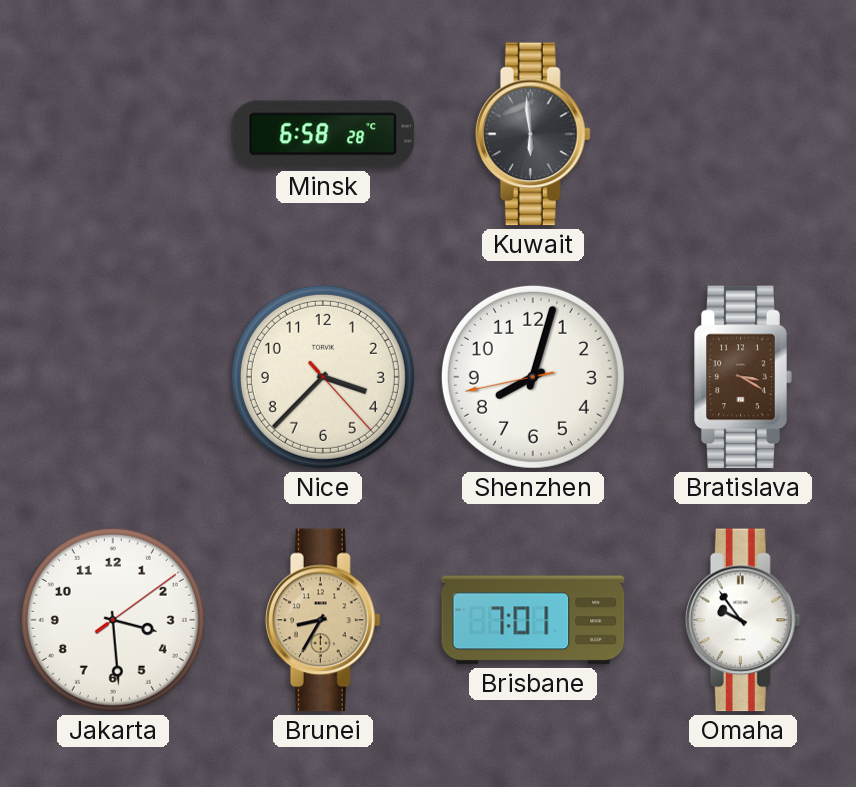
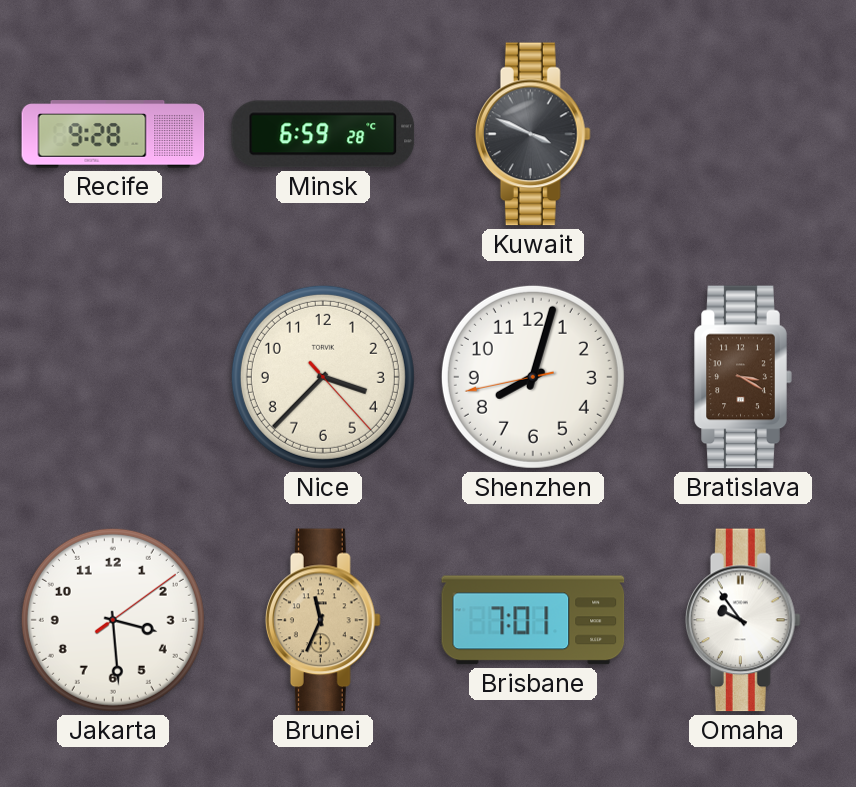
Recife: none -> 9:28 (113, 134)
Minsk: 6:58 -> 6:59 (323, 134)
Kuwait: 5:59 -> 3:49 (533, 134)
Brunei: 8:35 -> 11:34 (323, 620)
